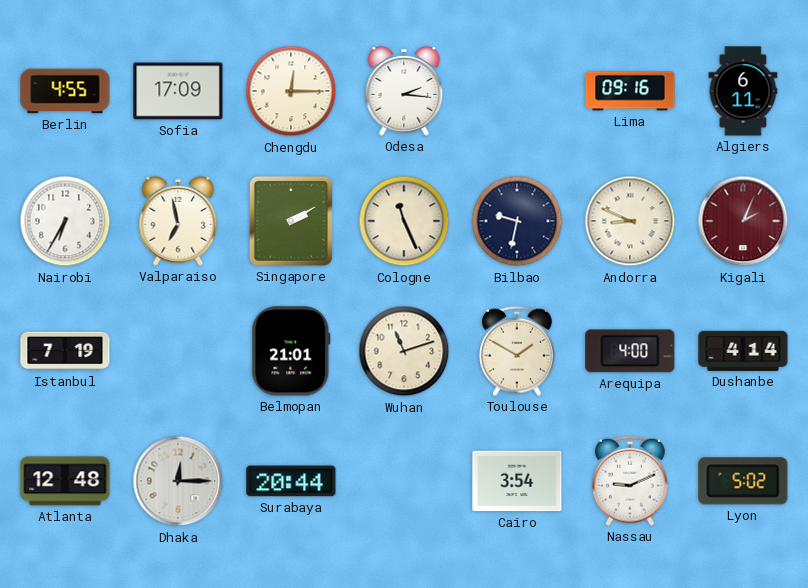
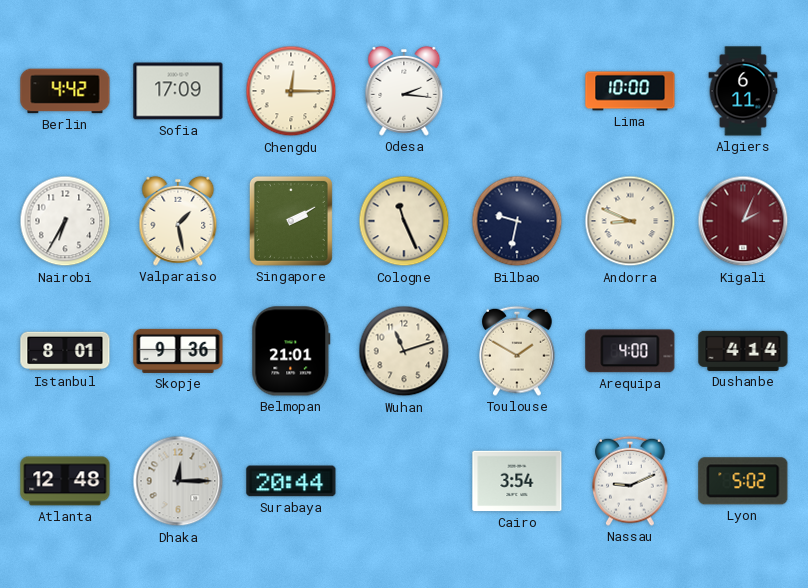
Berlin: 4:55 -> 4:42 (65, 91)
Lima: 09:16 -> 10:00 (630, 91)
Valparaiso: 6:58 -> 1:28 (178, 221)
Istanbul: 7:19 -> 8:01 (65, 351)
Skopje: none -> 9:36 (178, 351)
